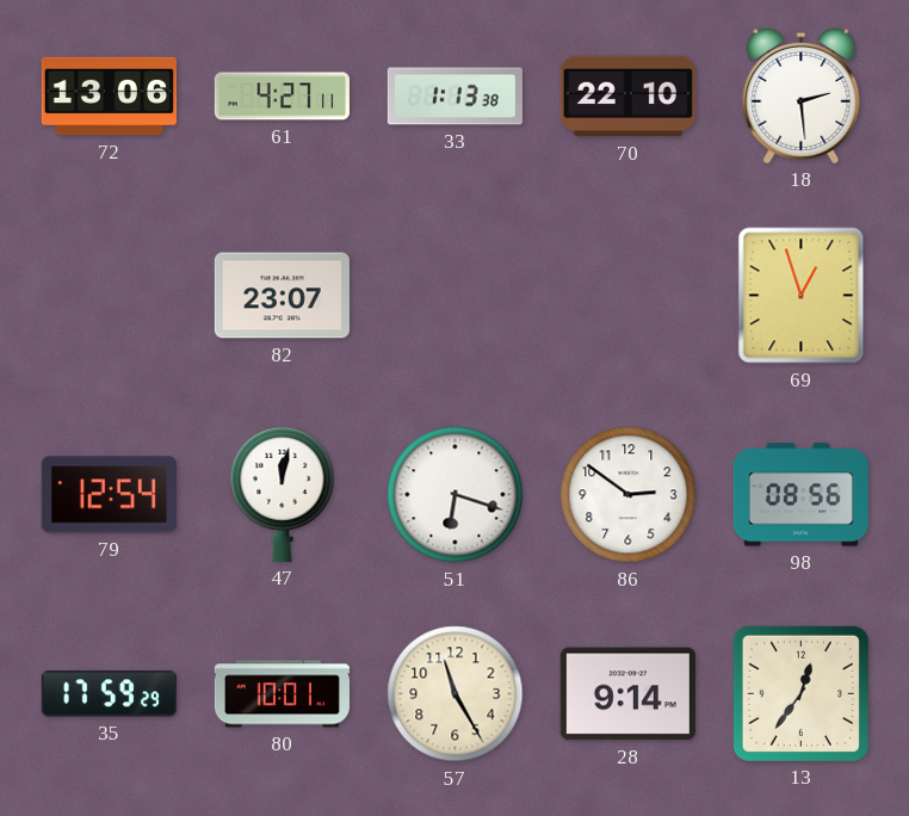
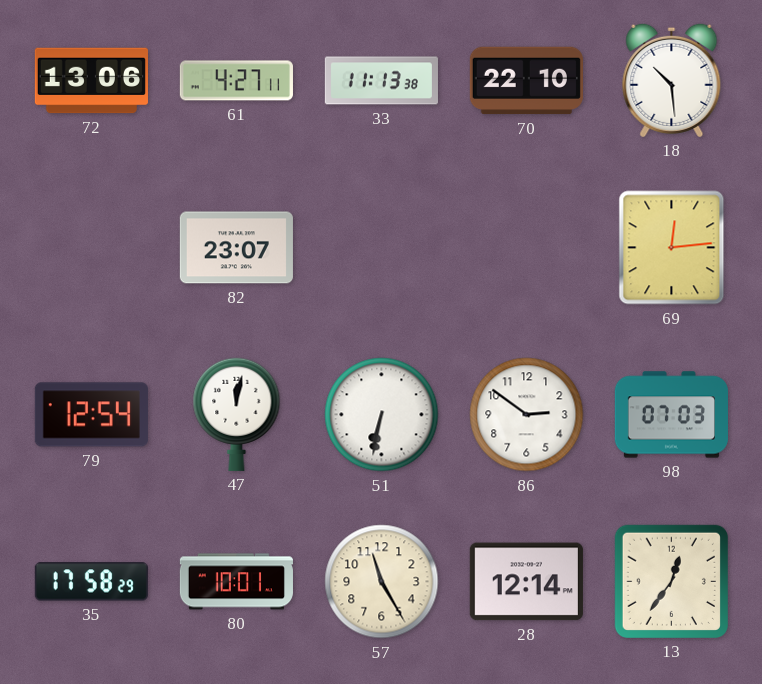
33: 1:13 -> 11:13 (381, 81)
18: 2:29 -> 10:29 (672, 80)
69: 12:57 -> 12:14 (672, 248)
51: 6:18 -> 6:32 (382, 415)
98: 08:56 -> 07:03 (671, 415)
35: 17:59 -> 17:58 (91, 582)
28: 9:14 -> 12:14 (526, 582)
